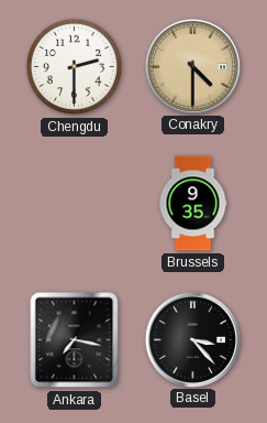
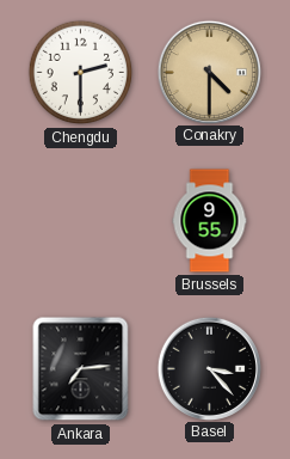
Brussels: 9:35 -> 9:55 (210, 221)
Ankara: 7:17 -> 7:14 (81, 369)
